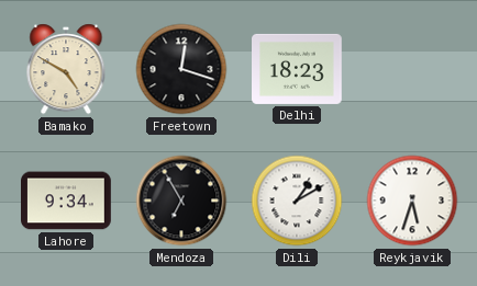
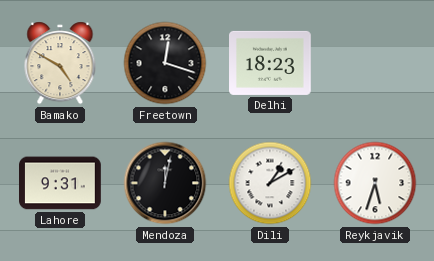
Lahore: 9:34 -> 9:31 (61, 183)
Mendoza: 6:55 -> 12:02 (165, 183)
